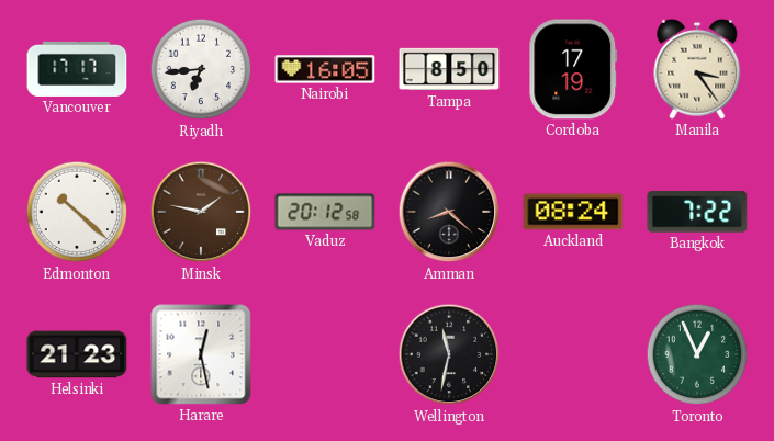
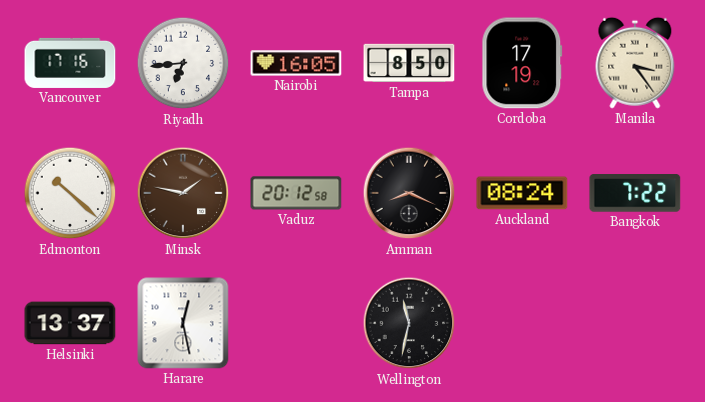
Vancouver: 17:17 -> 17:16 (70, 63)
Amman: 8:22 -> 8:19 (409, 193)
Helsinki: 21:23 -> 13:37 (70, 323)
Toronto: 12:56 -> none (697, 354)
